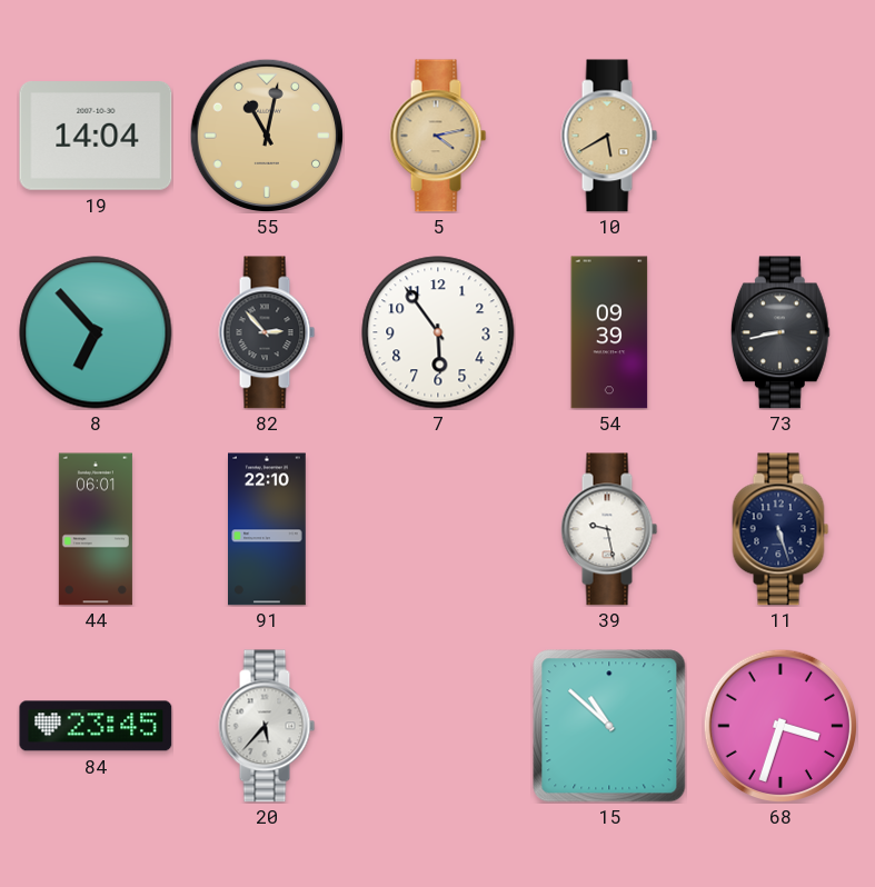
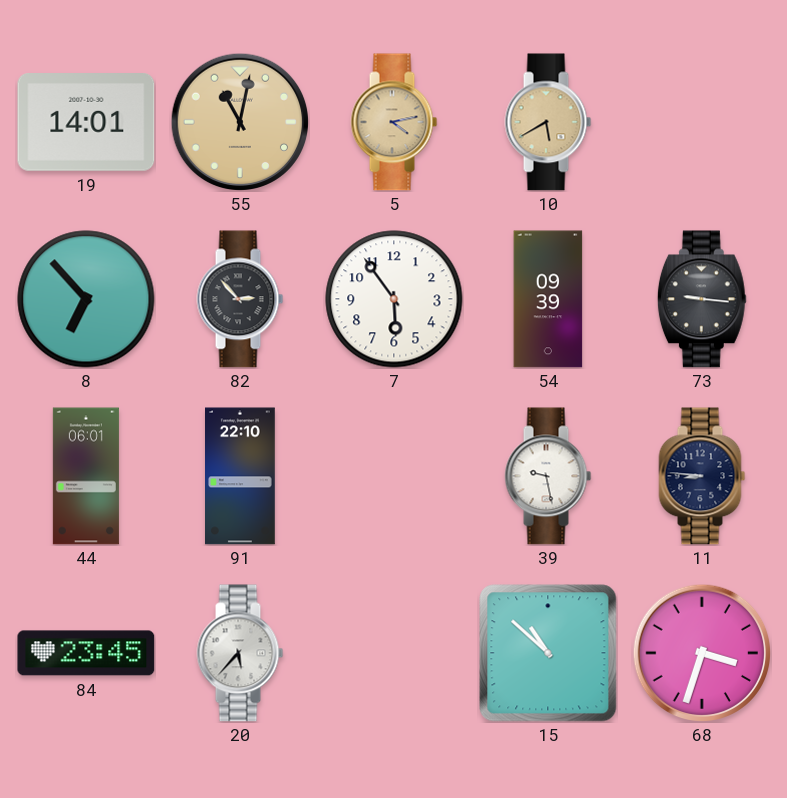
19: 14:04 -> 14:01 (86, 123)
73: 8:43 -> 9:16 (702, 299)
11: 5:27 -> 8:46 (702, 476)
